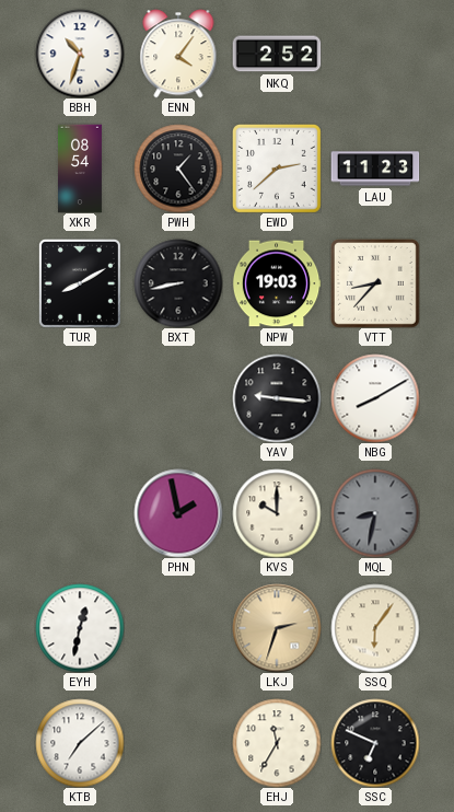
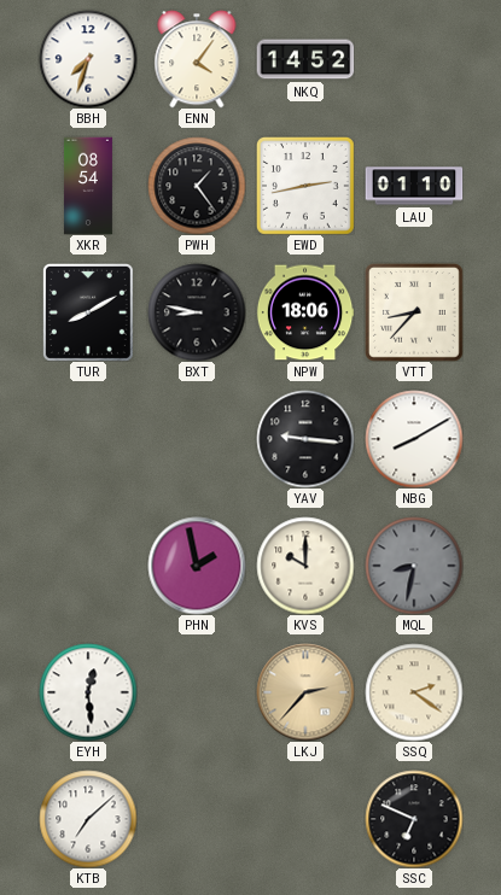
BBH: 10:33 -> 7:33 (88, 59)
NKQ: 2:52 -> 14:52 (305, 59)
EWD: 2:38 -> 2:43 (305, 186)
LAU: 11:23 -> 01:10 (414, 186)
BXT: 8:43 -> 8:47 (197, 312)
NPW: 19:03 -> 18:06 (305, 312)
EYH: 12:32 -> 12:29 (88, 692)
LKJ: 2:33 -> 2:37 (305, 692)
SSQ: 6:06 -> 2:21 (414, 692)
EHJ: 11:35 -> none (277, 743)
